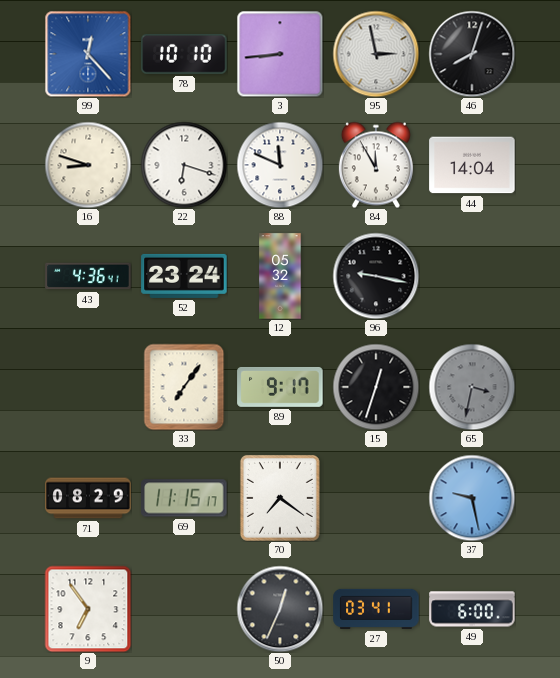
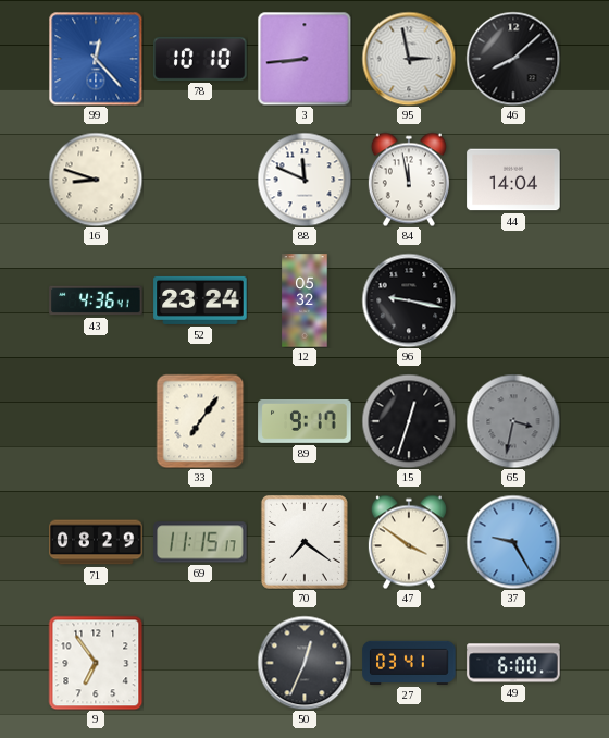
46: 8:03 -> 8:08 (513, 59)
22: 6:18 -> none (184, 165)
84: 11:55 -> 11:58 (409, 180)
47: none -> 3:51 (409, 542)
37: 9:28 -> 9:25 (513, 542)
